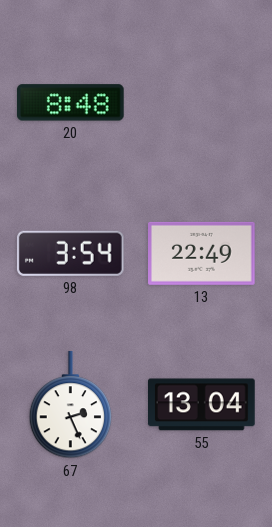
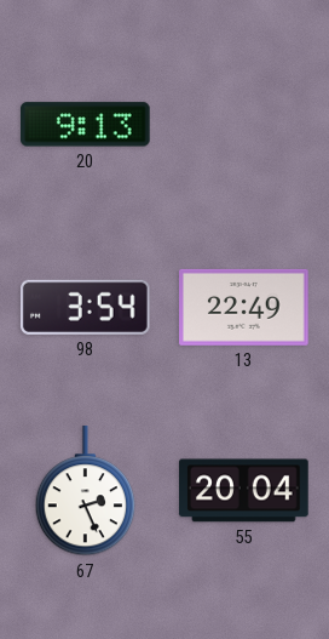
20: 8:48 -> 9:13 (85, 125)
55: 13:04 -> 20:04 (244, 491)
